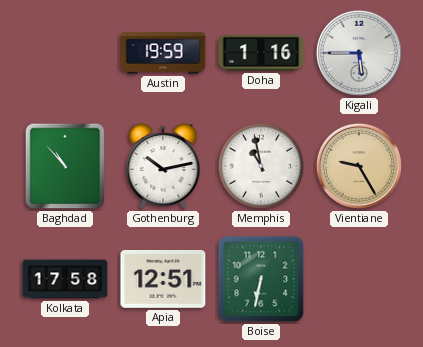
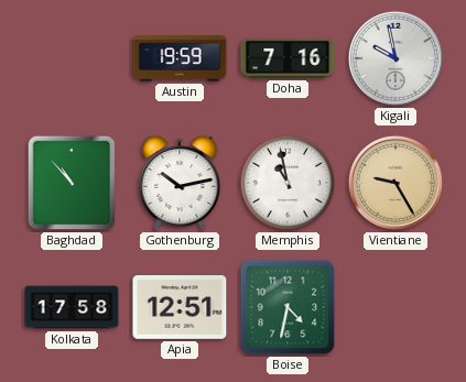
Doha: 1:16 -> 7:16 (288, 58)
Kigali: 5:45 -> 9:58 (395, 58)
Boise: 6:32 -> 4:32 (288, 307)
